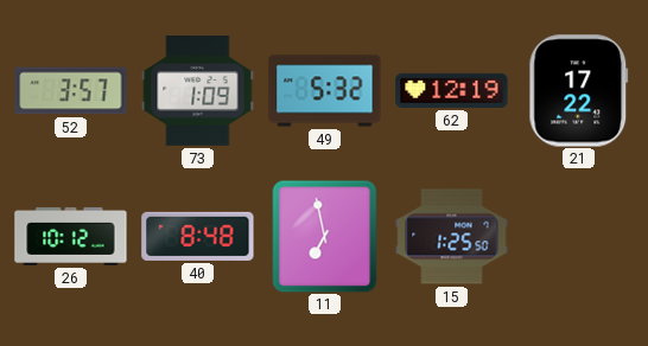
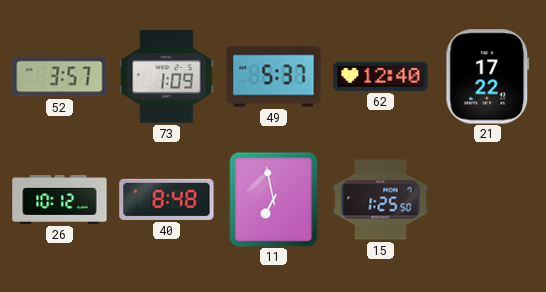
49: 5:32 -> 5:37 (274, 77)
62: 12:19 -> 12:40 (381, 76)
